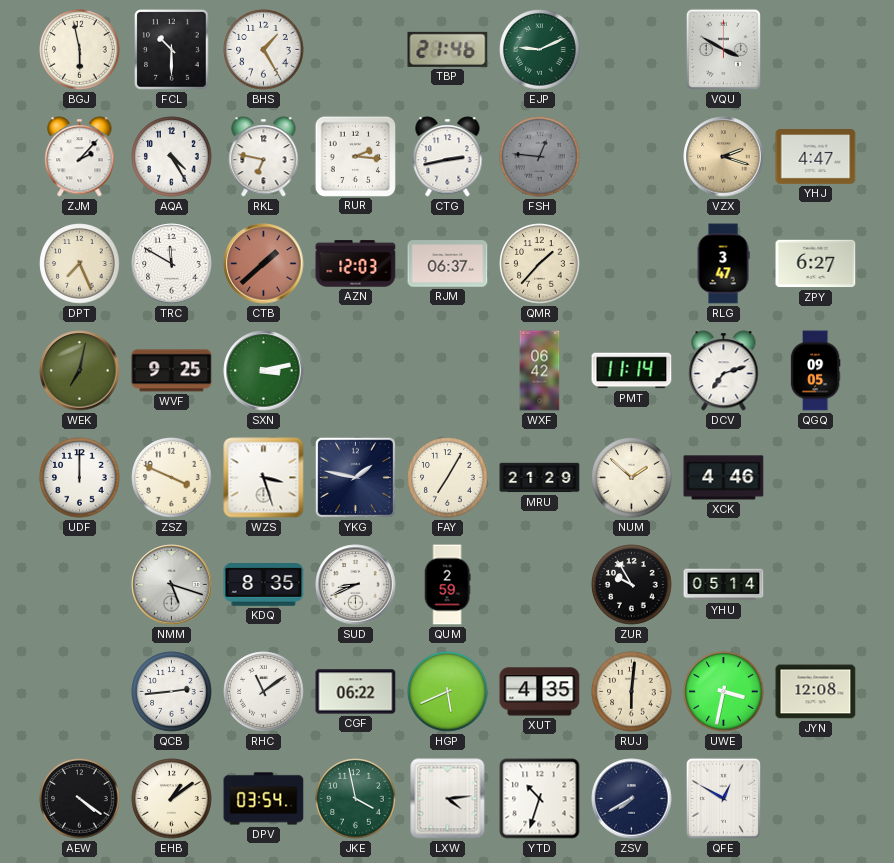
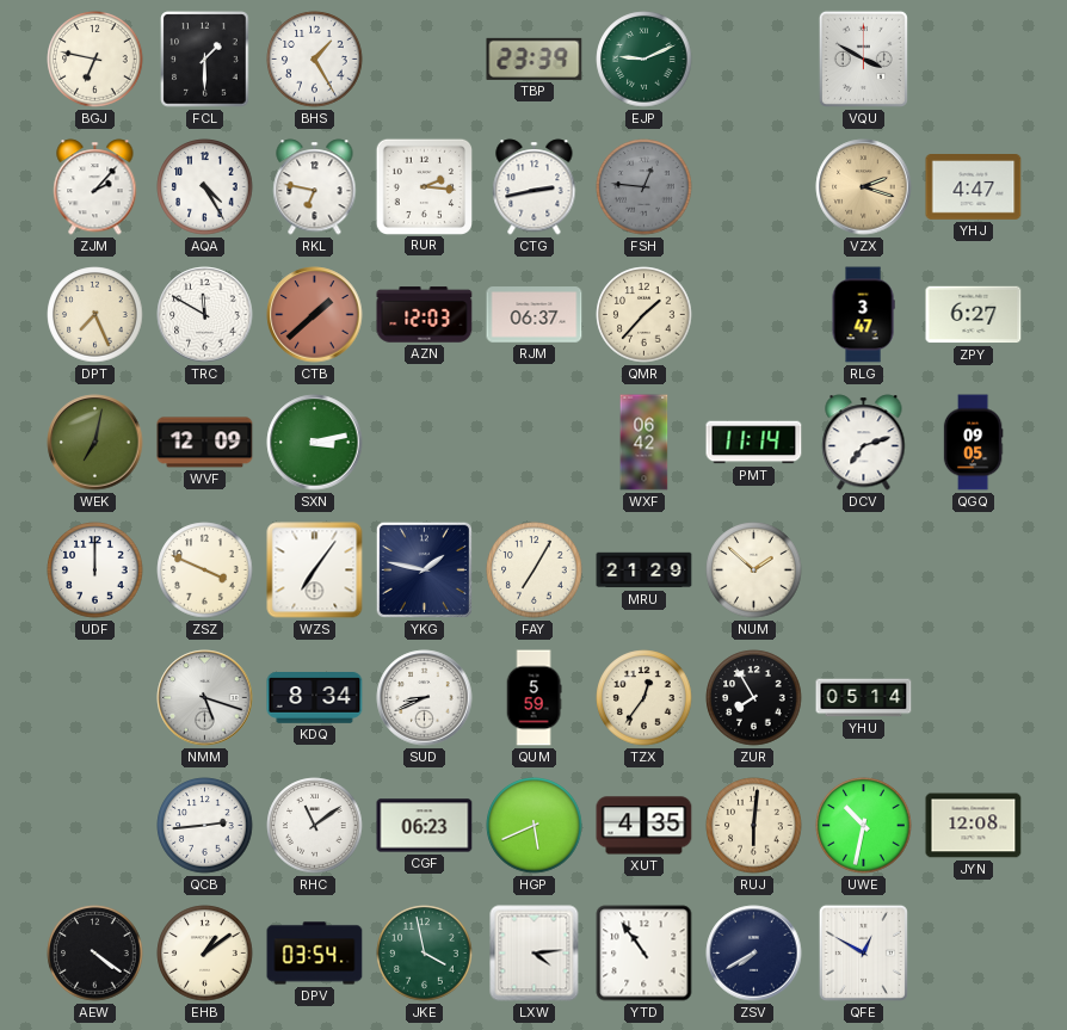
BGJ: 5:58 -> 6:47 (95, 60)
FCL: 10:30 -> 1:30 (205, 60)
TBP: 21:46 -> 23:39 (535, 58)
WVF: 9:25 -> 12:09 (205, 443)
WZS: 3:27 -> 7:06 (315, 570)
XCK: 4:46 -> none (724, 478)
KDQ: 8:35 -> 8:34 (315, 698)
QUM: 2:59 -> 5:59 (533, 698)
TZX: none -> 12:36 (644, 698)
ZUR: 9:55 -> 7:55 (754, 698)
CGF: 06:22 -> 06:23 (425, 826)
UWE: 3:32 -> 10:32 (864, 826)
YTD: 10:33 -> 10:54 (644, 954)
